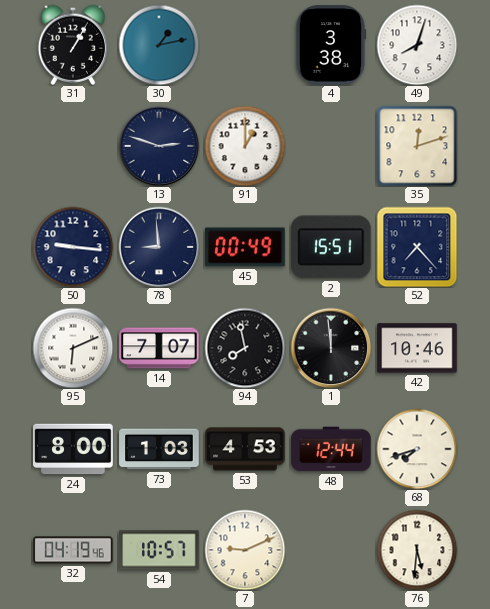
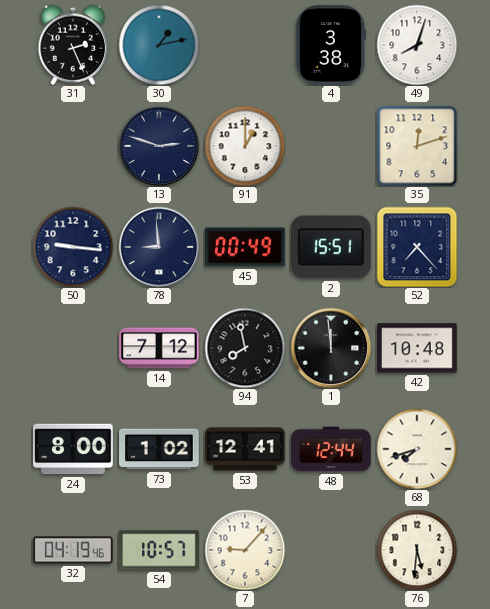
31: 1:05 -> 2:26 (73, 45)
95: 6:11 -> none (73, 348)
14: 7:07 -> 7:12 (159, 348)
42: 10:46 -> 10:48 (417, 348)
73: 1:03 -> 1:02 (159, 449)
53: 4:53 -> 12:41 (245, 449)
7: 9:11 -> 9:07 (245, 550)
